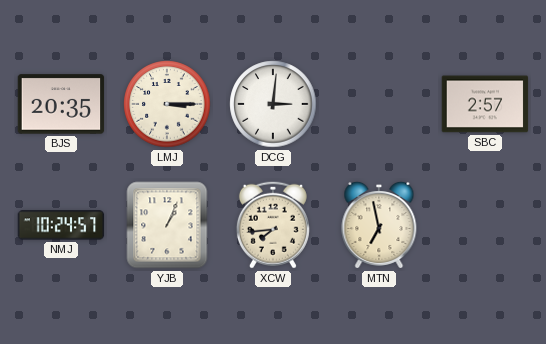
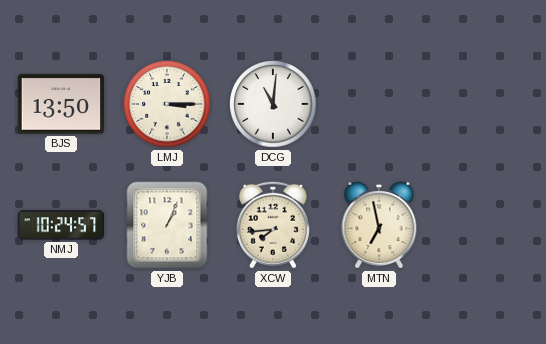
BJS: 20:35 -> 13:50 (61, 104)
DCG: 3:01 -> 11:01 (273, 104)
SBC: 2:57 -> none (485, 104)
